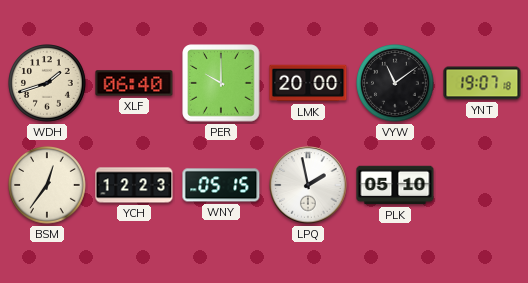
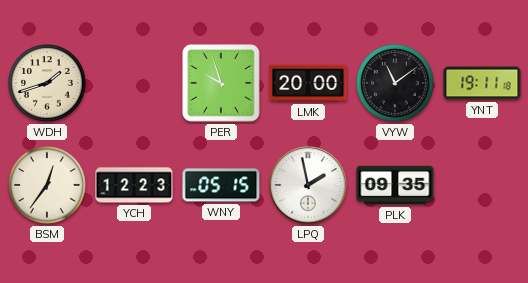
XLF: 06:40 -> none (134, 83)
PER: 10:00 -> 9:57 (221, 83)
YNT: 19:07 -> 19:11 (482, 83)
PLK: 05:10 -> 09:35 (395, 185)
